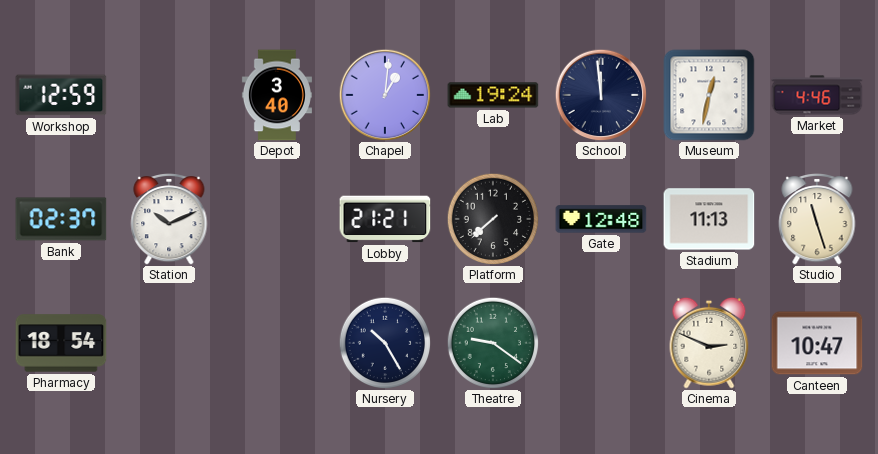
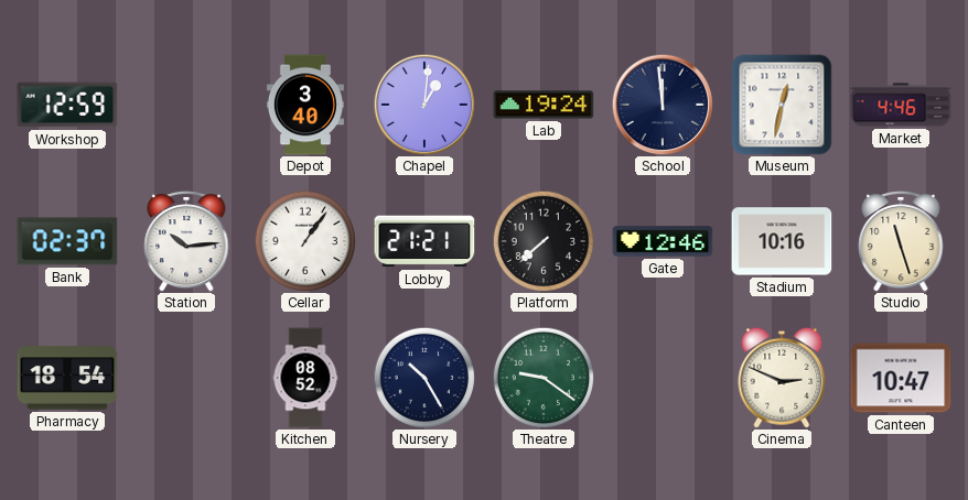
Station: 10:11 -> 10:14 (186, 241)
Cellar: none -> 1:06 (305, 241)
Gate: 12:48 -> 12:46 (663, 241)
Stadium: 11:13 -> 10:16 (782, 241)
Kitchen: none -> 08:52 (305, 378)
